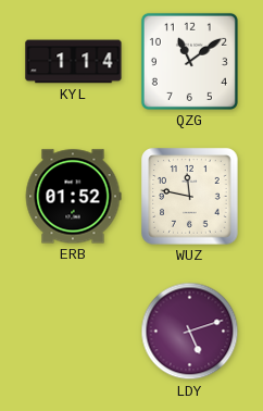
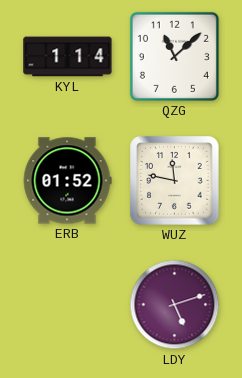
QZG: 11:09 -> 11:08 (174, 56)
